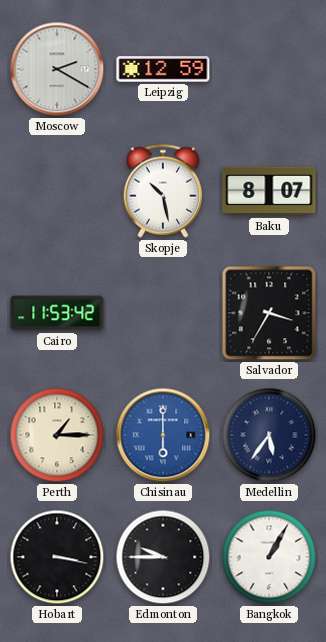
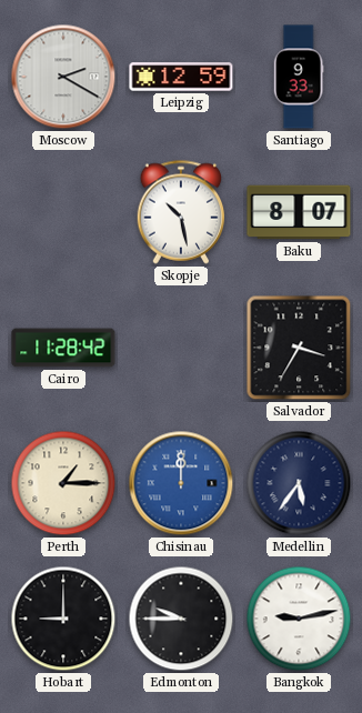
Santiago: none -> 9:33 (299, 77)
Cairo: 11:53 -> 11:28 (63, 348)
Chisinau: 6:00 -> 12:00 (181, 483)
Hobart: 3:17 -> 9:00 (63, 619)
Bangkok: 1:05 -> 9:13 (299, 619)
